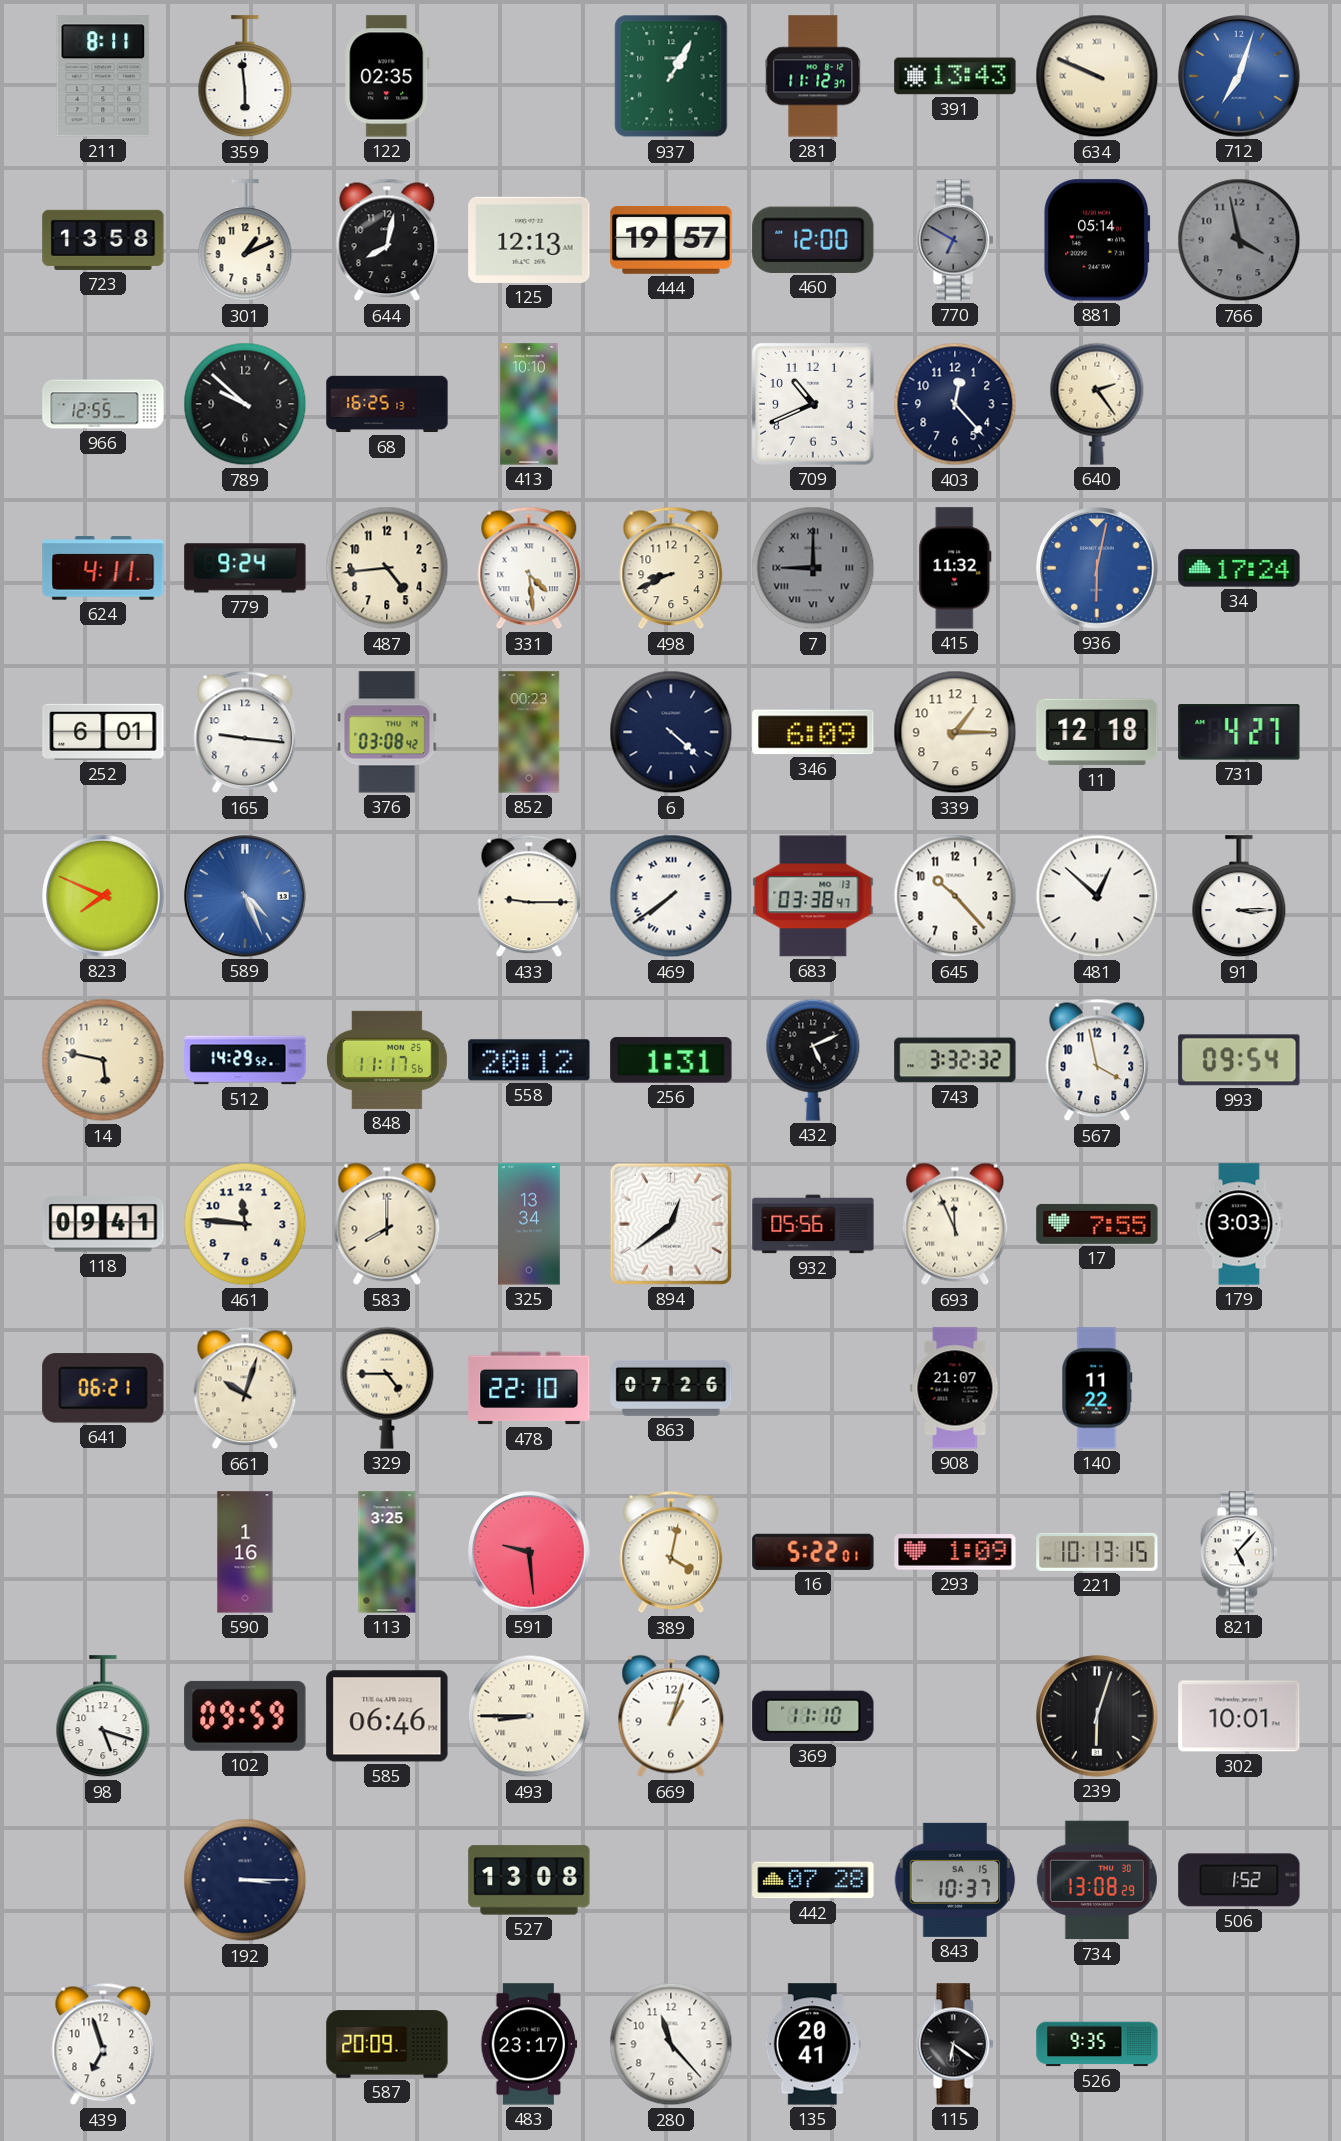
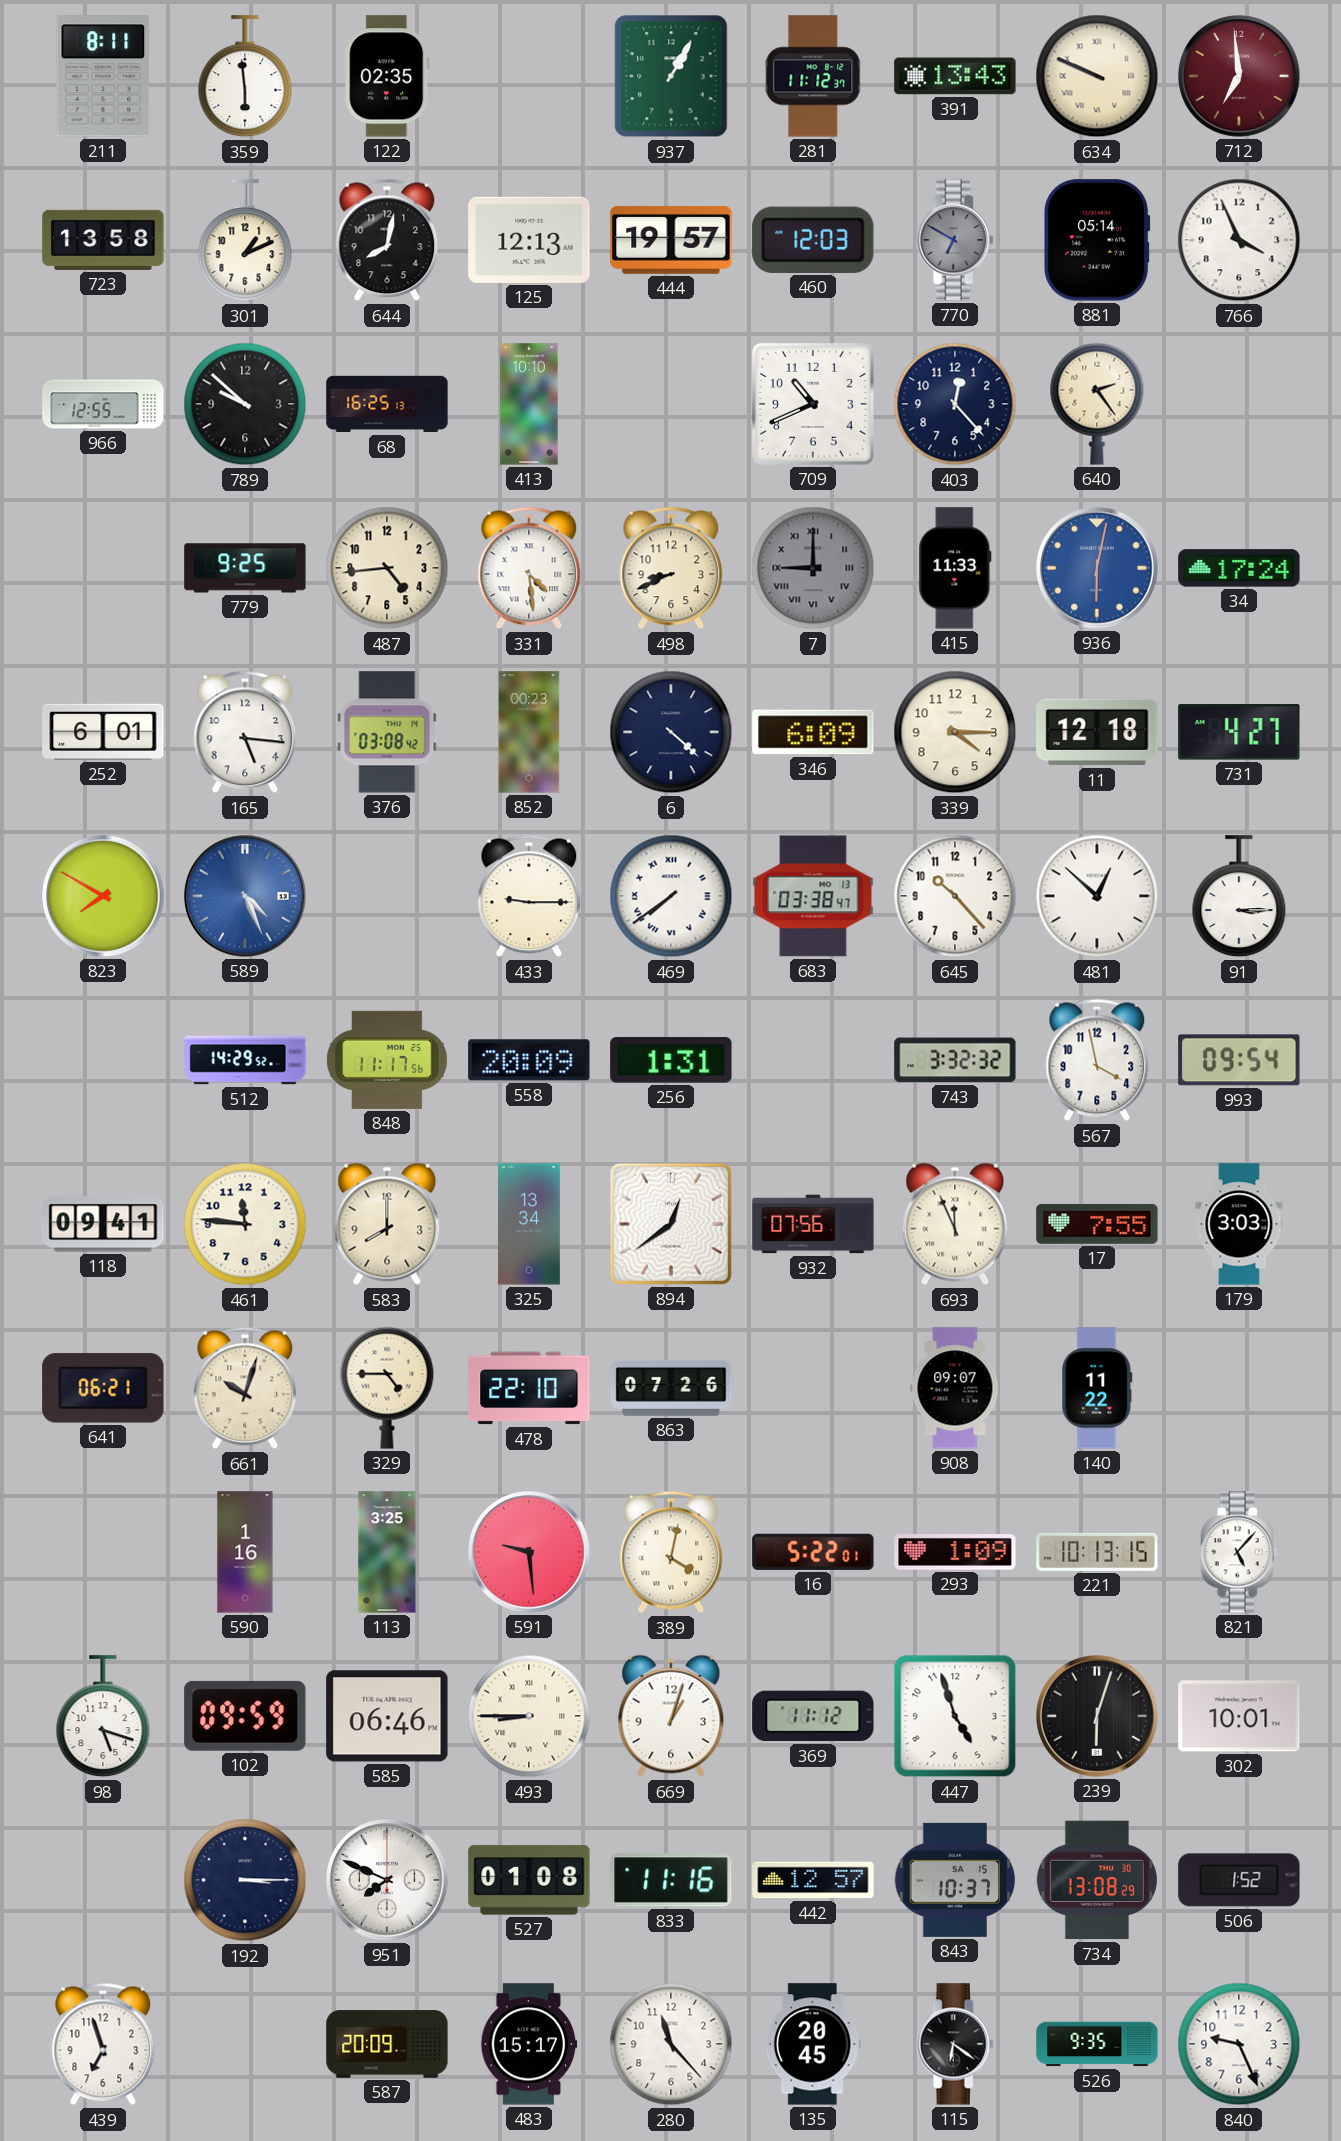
712: 7:03 -> 6:59 (1239, 76)
712 dial: blue -> burgundy (1239, 76)
460: 12:00 -> 12:03 (813, 240)
766: 3:58 -> 3:56 (1239, 240)
766 dial: grey -> white (1239, 240)
624: 4:11 -> none (103, 568)
779: 9:24 -> 9:25 (245, 568)
415: 11:32 -> 11:33 (955, 568)
165: 9:16 -> 5:16 (245, 732)
339: 1:15 -> 4:15 (955, 732)
823: 7:49 -> 7:50 (103, 896)
14: 5:47 -> none (103, 1060)
558: 20:12 -> 20:09 (529, 1060)
432: 5:11 -> none (813, 1060)
932: 05:56 -> 07:56 (813, 1224)
908: 21:07 -> 09:07 (955, 1388)
369: 11:10 -> 11:12 (813, 1716)
447: none -> 4:57 (955, 1716)
951: none -> 7:49 (387, 1880)
527: 13:08 -> 01:08 (529, 1880)
833: none -> 11:16 (671, 1880)
442: 07:28 -> 12:57 (813, 1880)
483: 23:17 -> 15:17 (529, 2044)
135: 20:41 -> 20:45 (813, 2044)
840: none -> 9:26 (1239, 2044)
